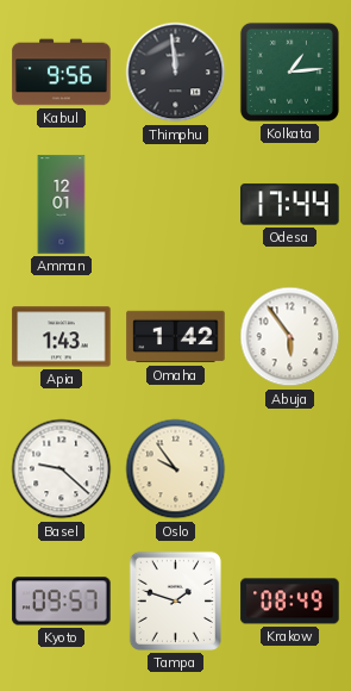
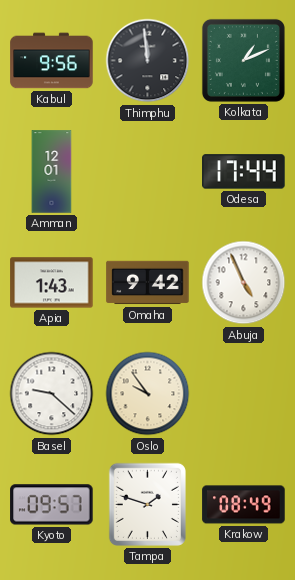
Kolkata: 1:14 -> 1:11 (243, 60)
Omaha: 1:42 -> 9:42 (148, 283)
Abuja: 5:54 -> 4:56 (244, 283)
